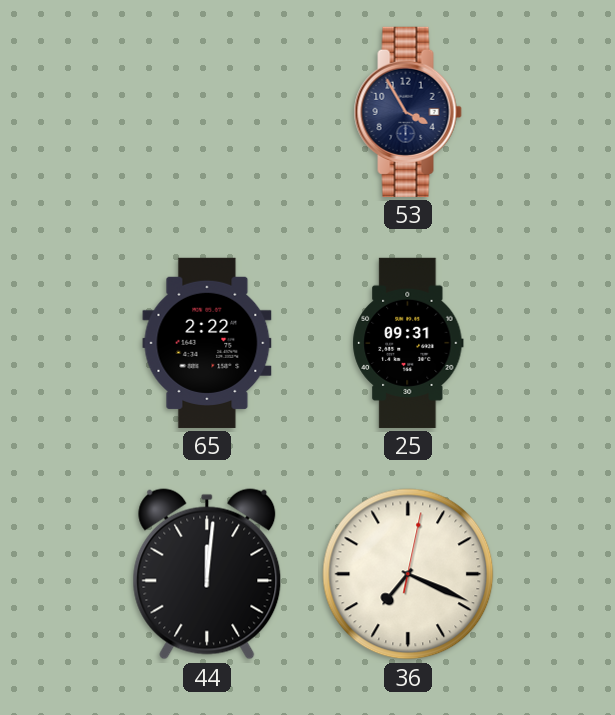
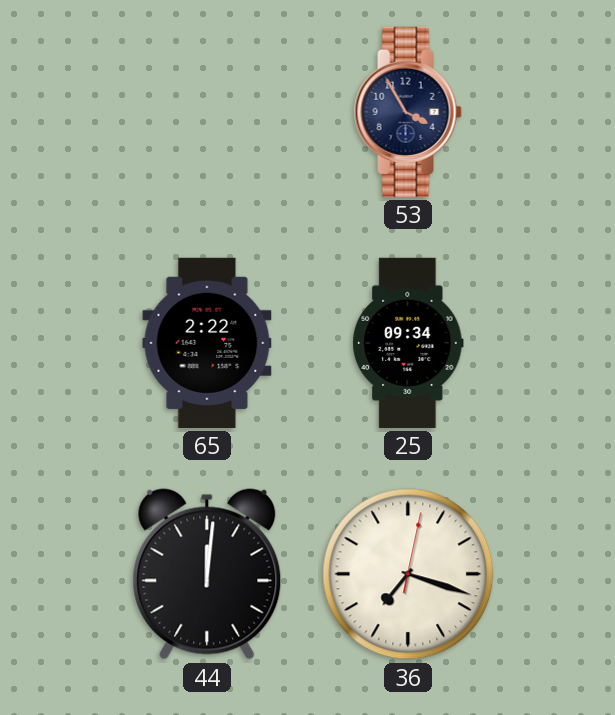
25: 09:31 -> 09:34 (408, 343)
36: 7:19 -> 7:18 (408, 574)
